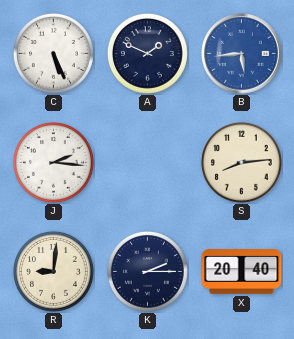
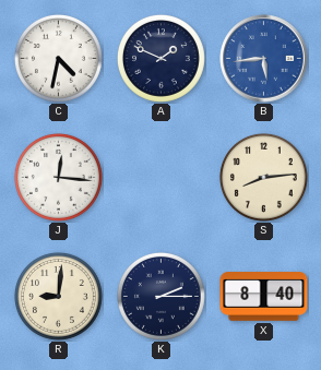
C: 5:26 -> 4:32 (58, 58)
J: 2:16 -> 12:16 (58, 177)
X: 20:40 -> 8:40 (264, 297)
